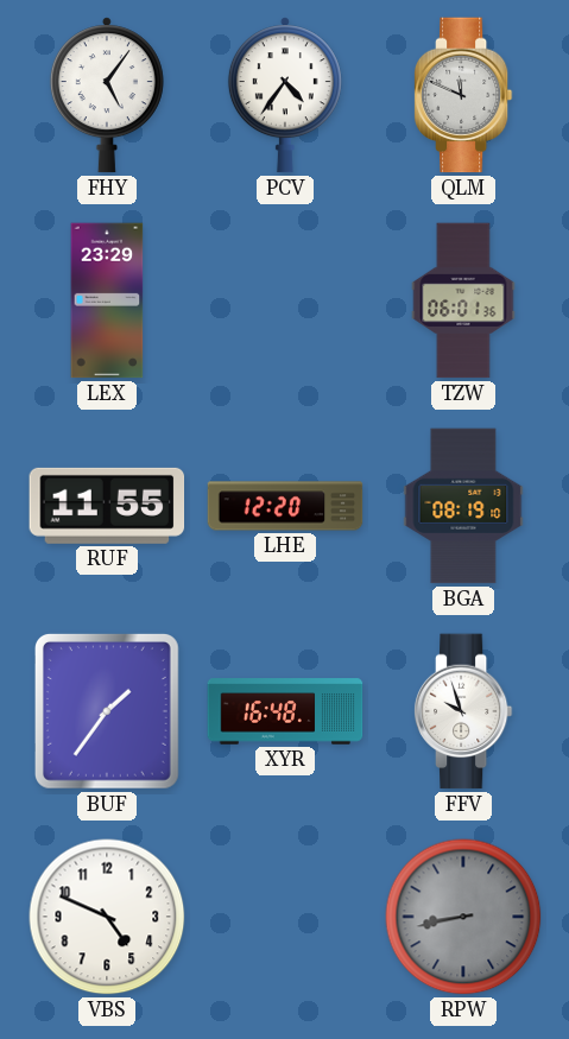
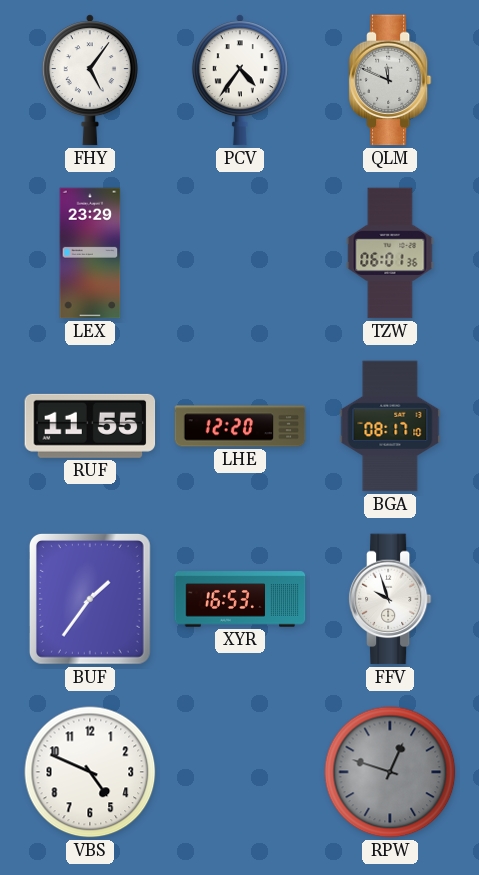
BGA: 08:19 -> 08:17 (390, 426)
XYR: 16:48 -> 16:53 (240, 599)
RPW: 8:43 -> 12:48 (390, 772)
